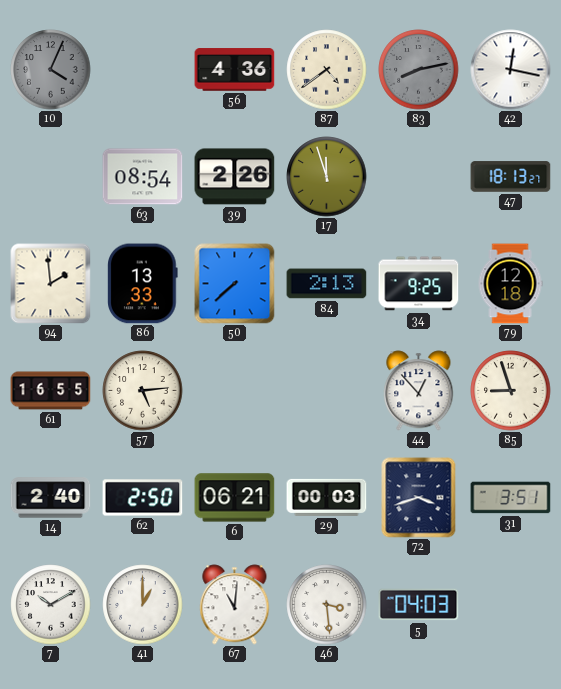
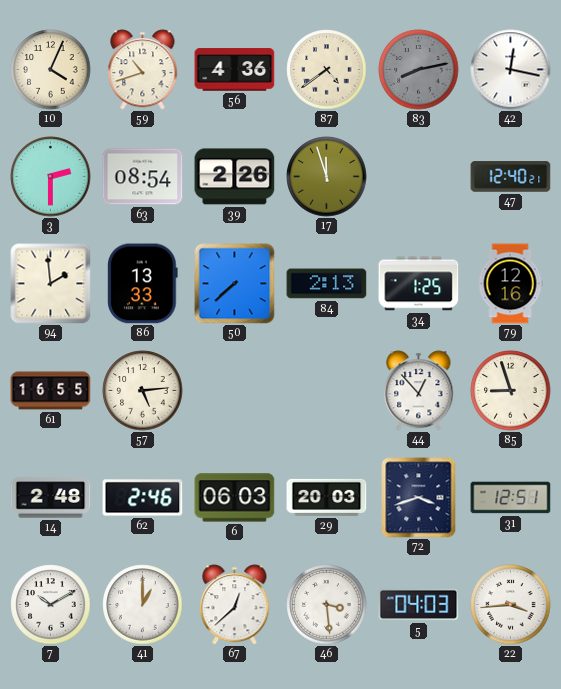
10 dial: grey -> cream (51, 70)
59: none -> 10:42 (143, 70)
3: none -> 2:30 (51, 177)
47: 18:13 -> 12:40 (511, 177)
34: 9:25 -> 1:25 (419, 284)
79: 12:18 -> 12:16 (510, 284)
14: 2:40 -> 2:48 (51, 498)
62: 2:50 -> 2:46 (143, 498)
6: 06:21 -> 06:03 (235, 498)
29: 00:03 -> 20:03 (327, 497)
31: 3:51 -> 12:51 (511, 498)
67: 11:01 -> 12:38 (235, 605)
22: none -> 3:44 (511, 605)
